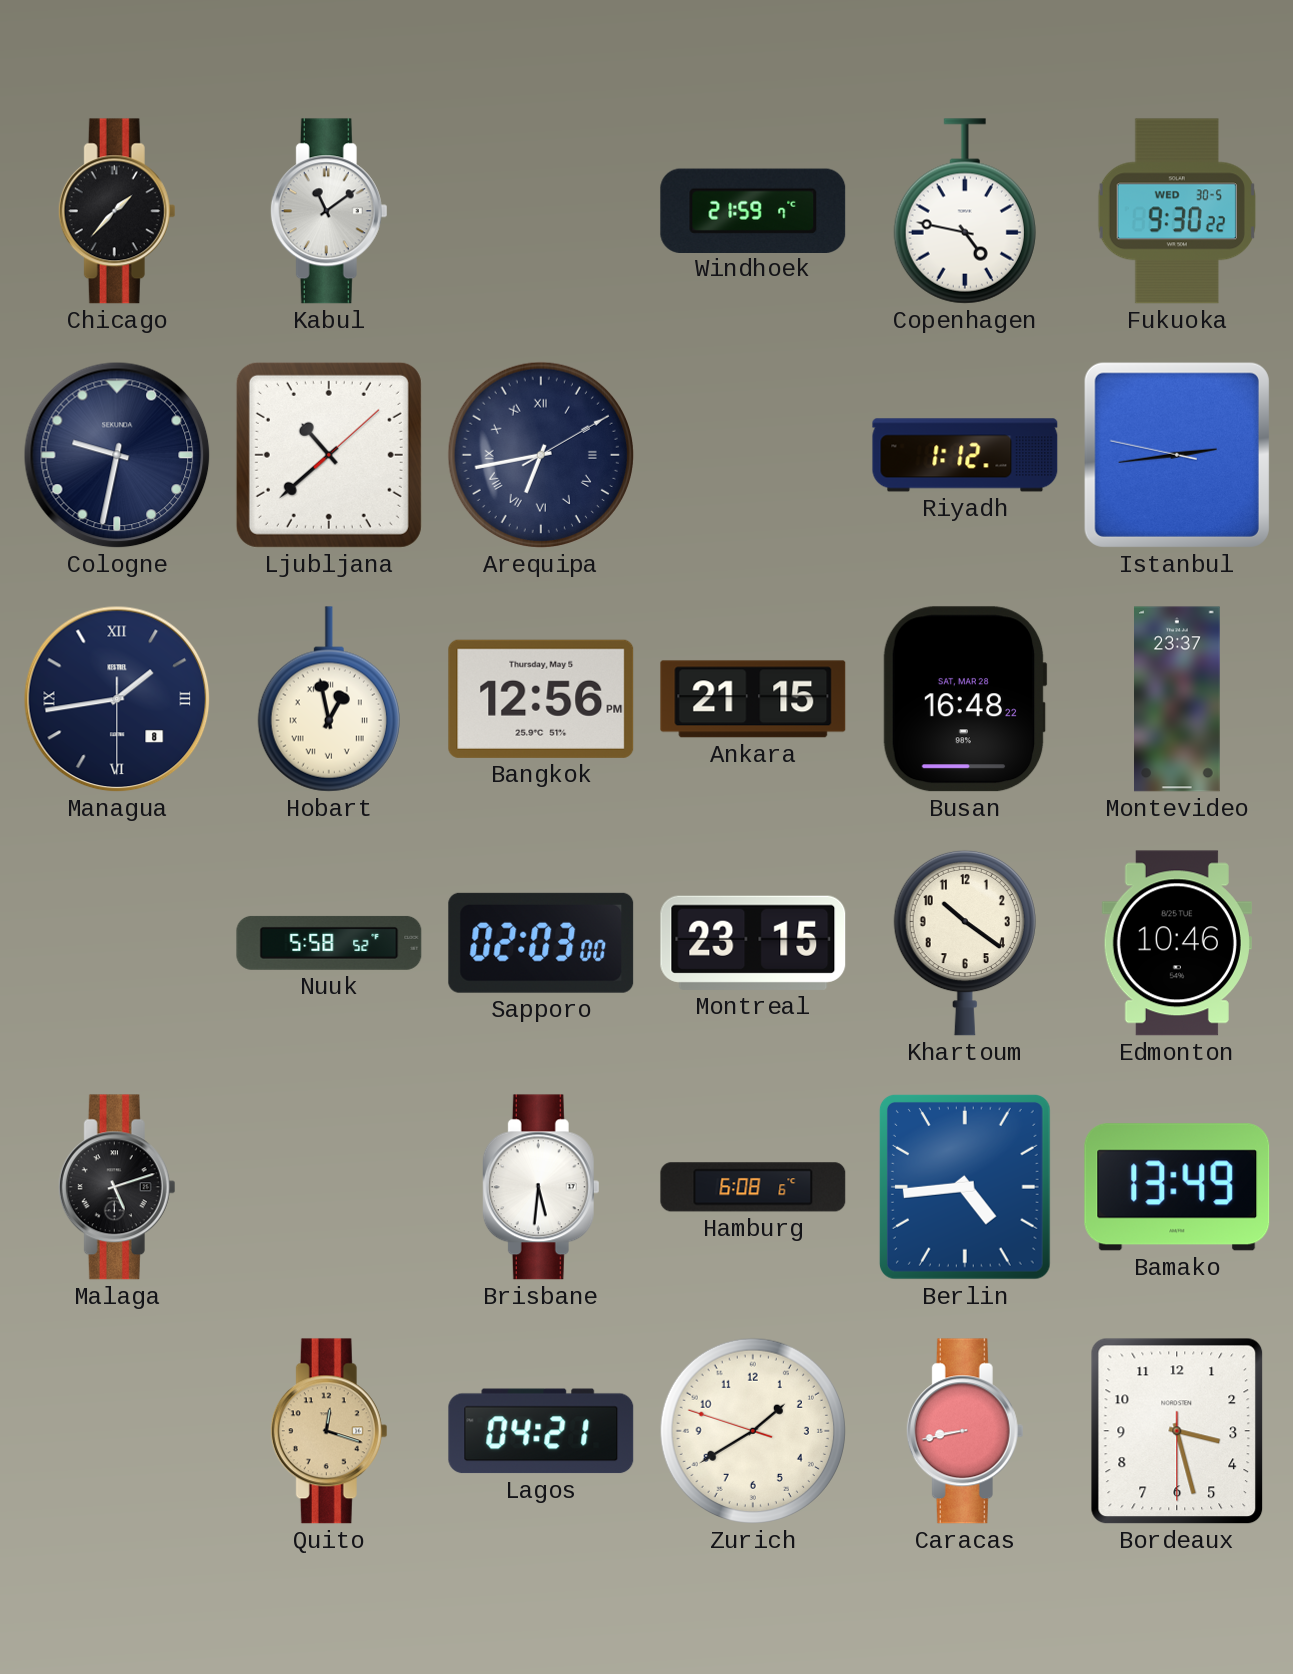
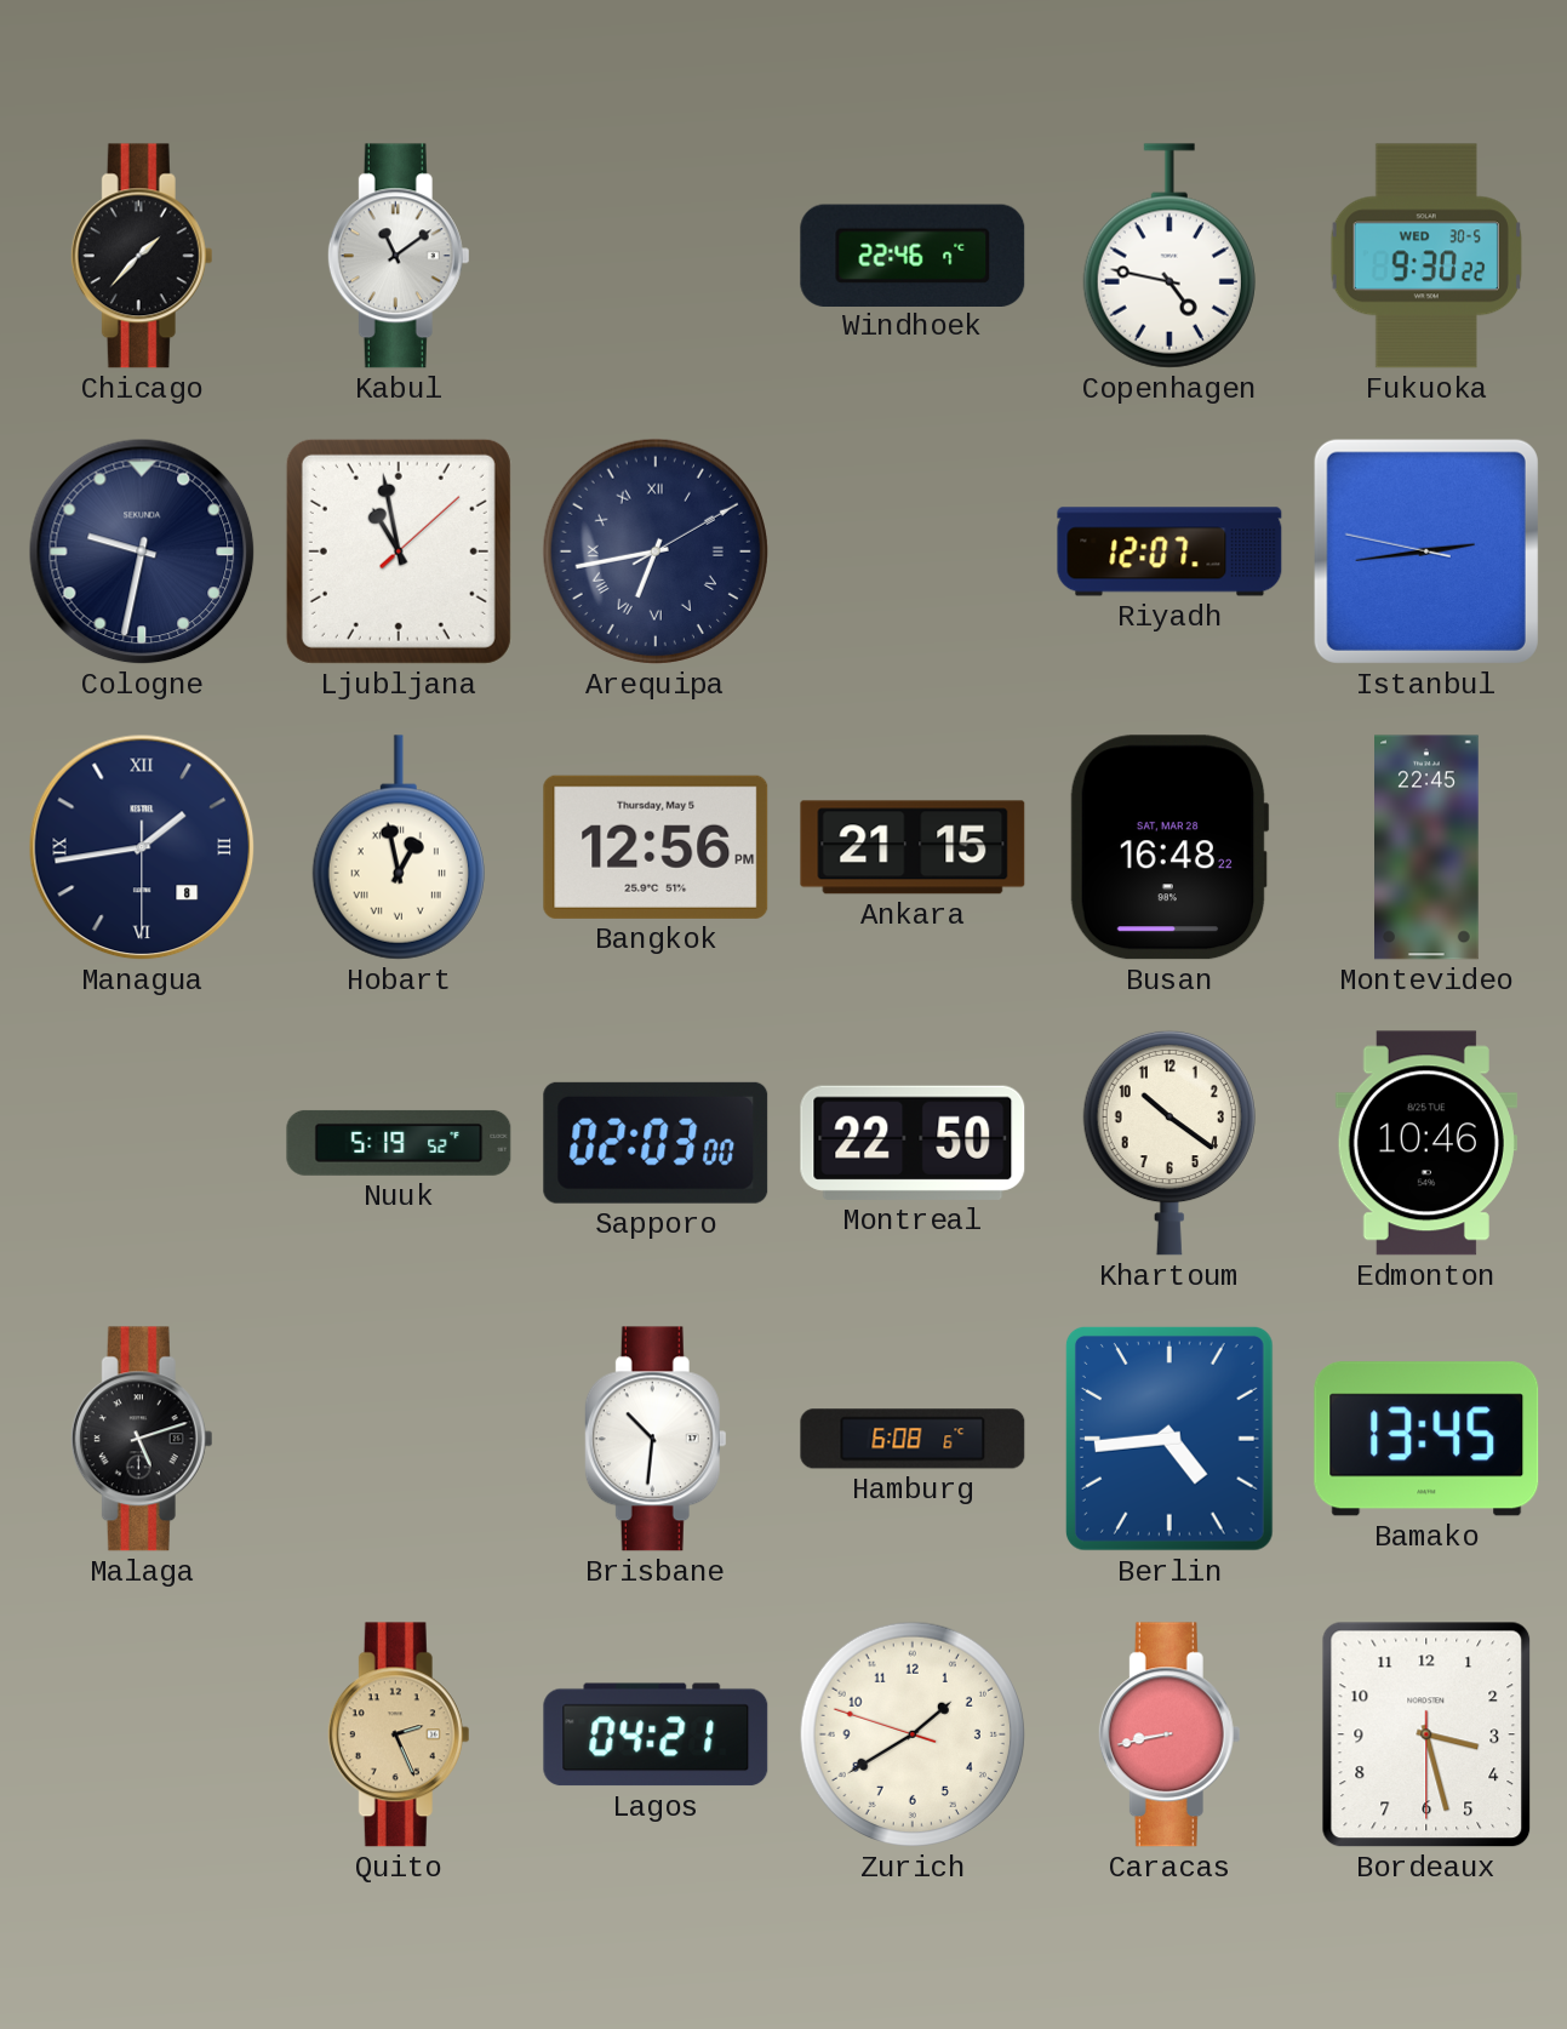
Windhoek: 21:59 -> 22:46 (913, 255)
Ljubljana: 10:38 -> 10:58 (399, 551)
Riyadh: 1:12 -> 12:07 (1169, 551)
Montevideo: 23:37 -> 22:45 (1428, 847)
Nuuk: 5:58 -> 5:19 (399, 1143)
Montreal: 23:15 -> 22:50 (913, 1143)
Brisbane: 5:31 -> 10:31 (656, 1439)
Bamako: 13:49 -> 13:45 (1426, 1439)
Quito: 12:18 -> 2:26 (399, 1734)
